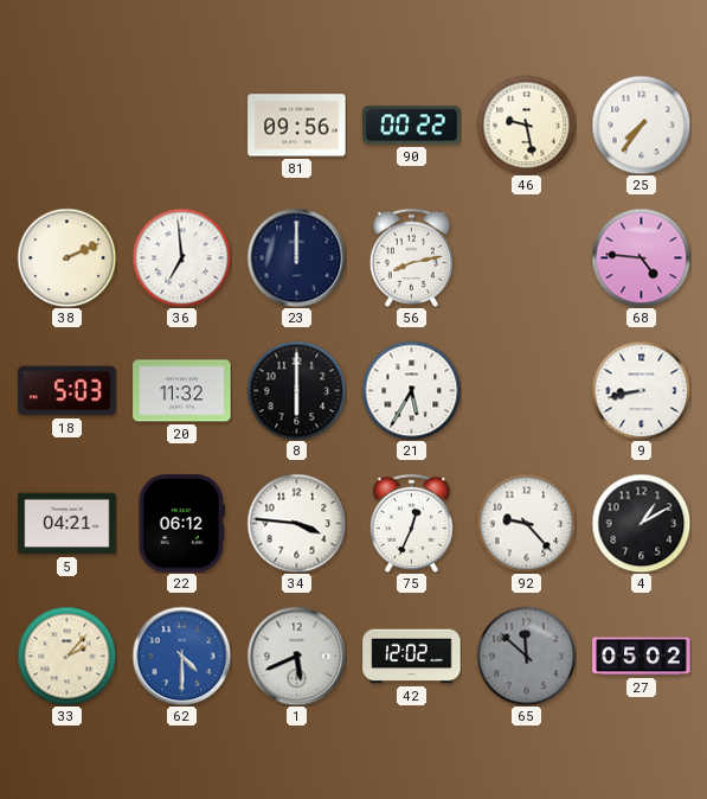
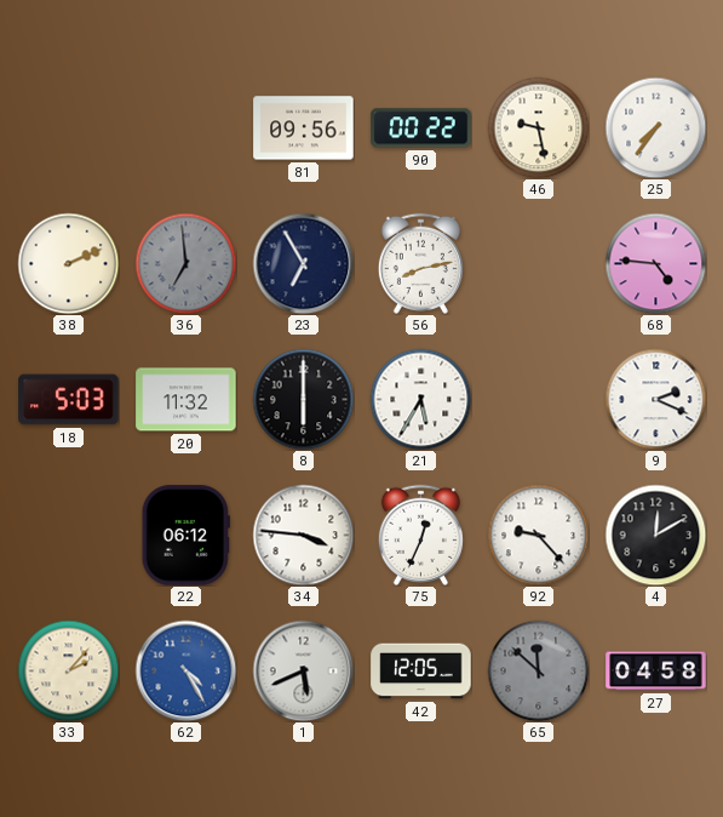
36 dial: white -> grey (185, 263)
23: 12:00 -> 6:55 (303, 263)
9: 8:43 -> 2:19 (655, 399)
5: 04:21 -> none (68, 524)
4: 1:10 -> 12:10 (655, 535)
62: 4:30 -> 4:25 (185, 670)
42: 12:02 -> 12:05 (421, 672)
27: 05:02 -> 04:58 (656, 672)
